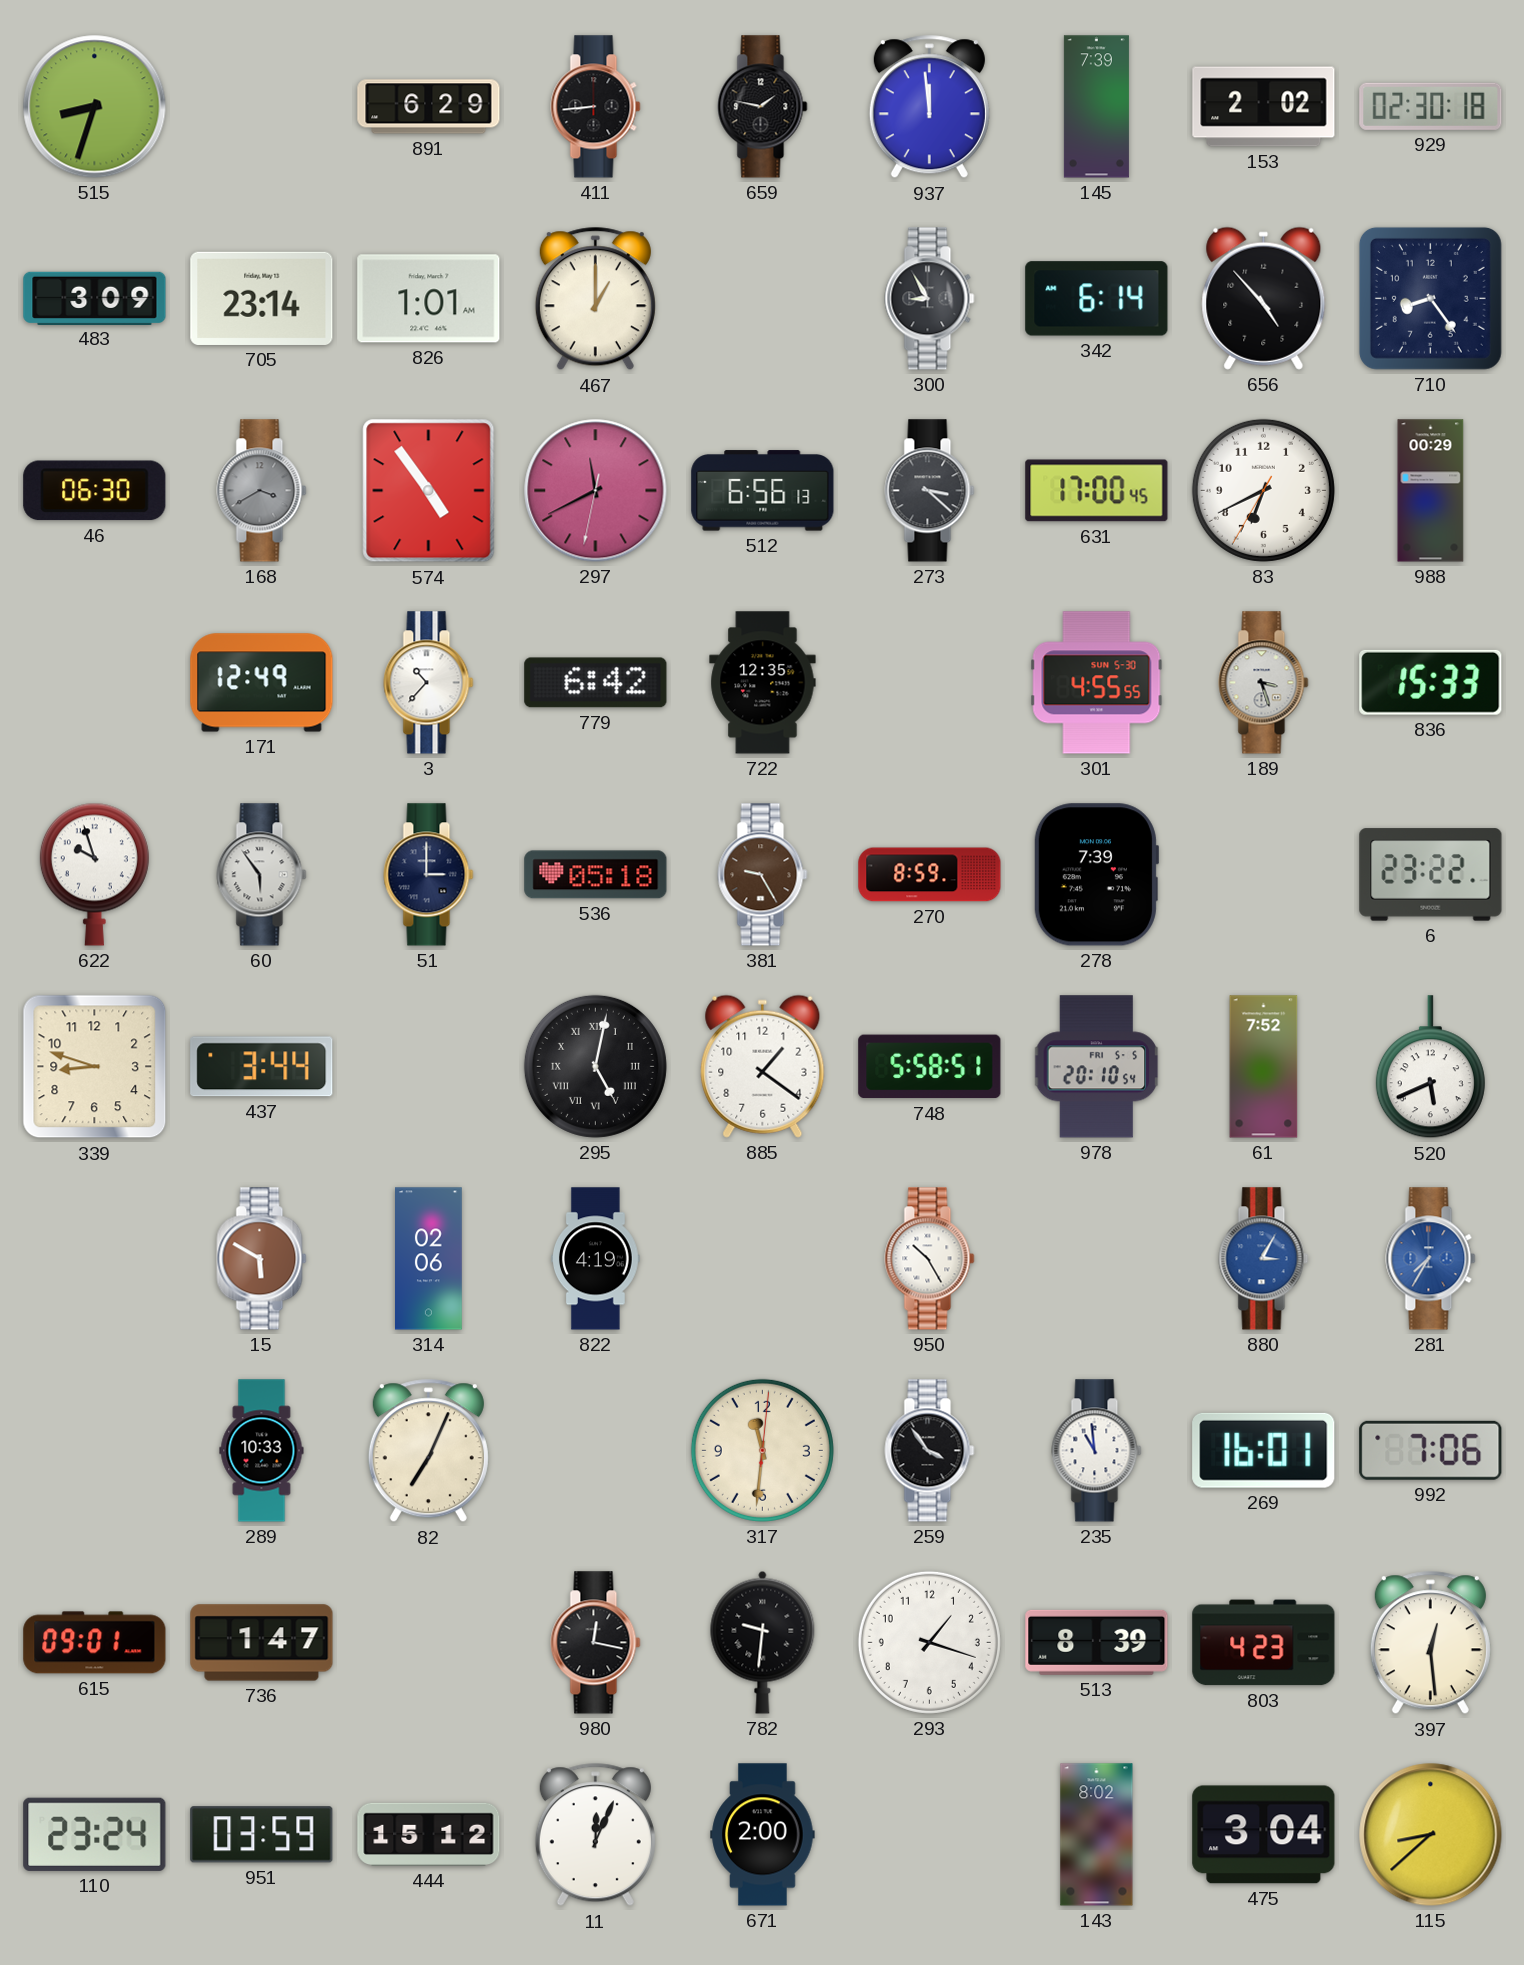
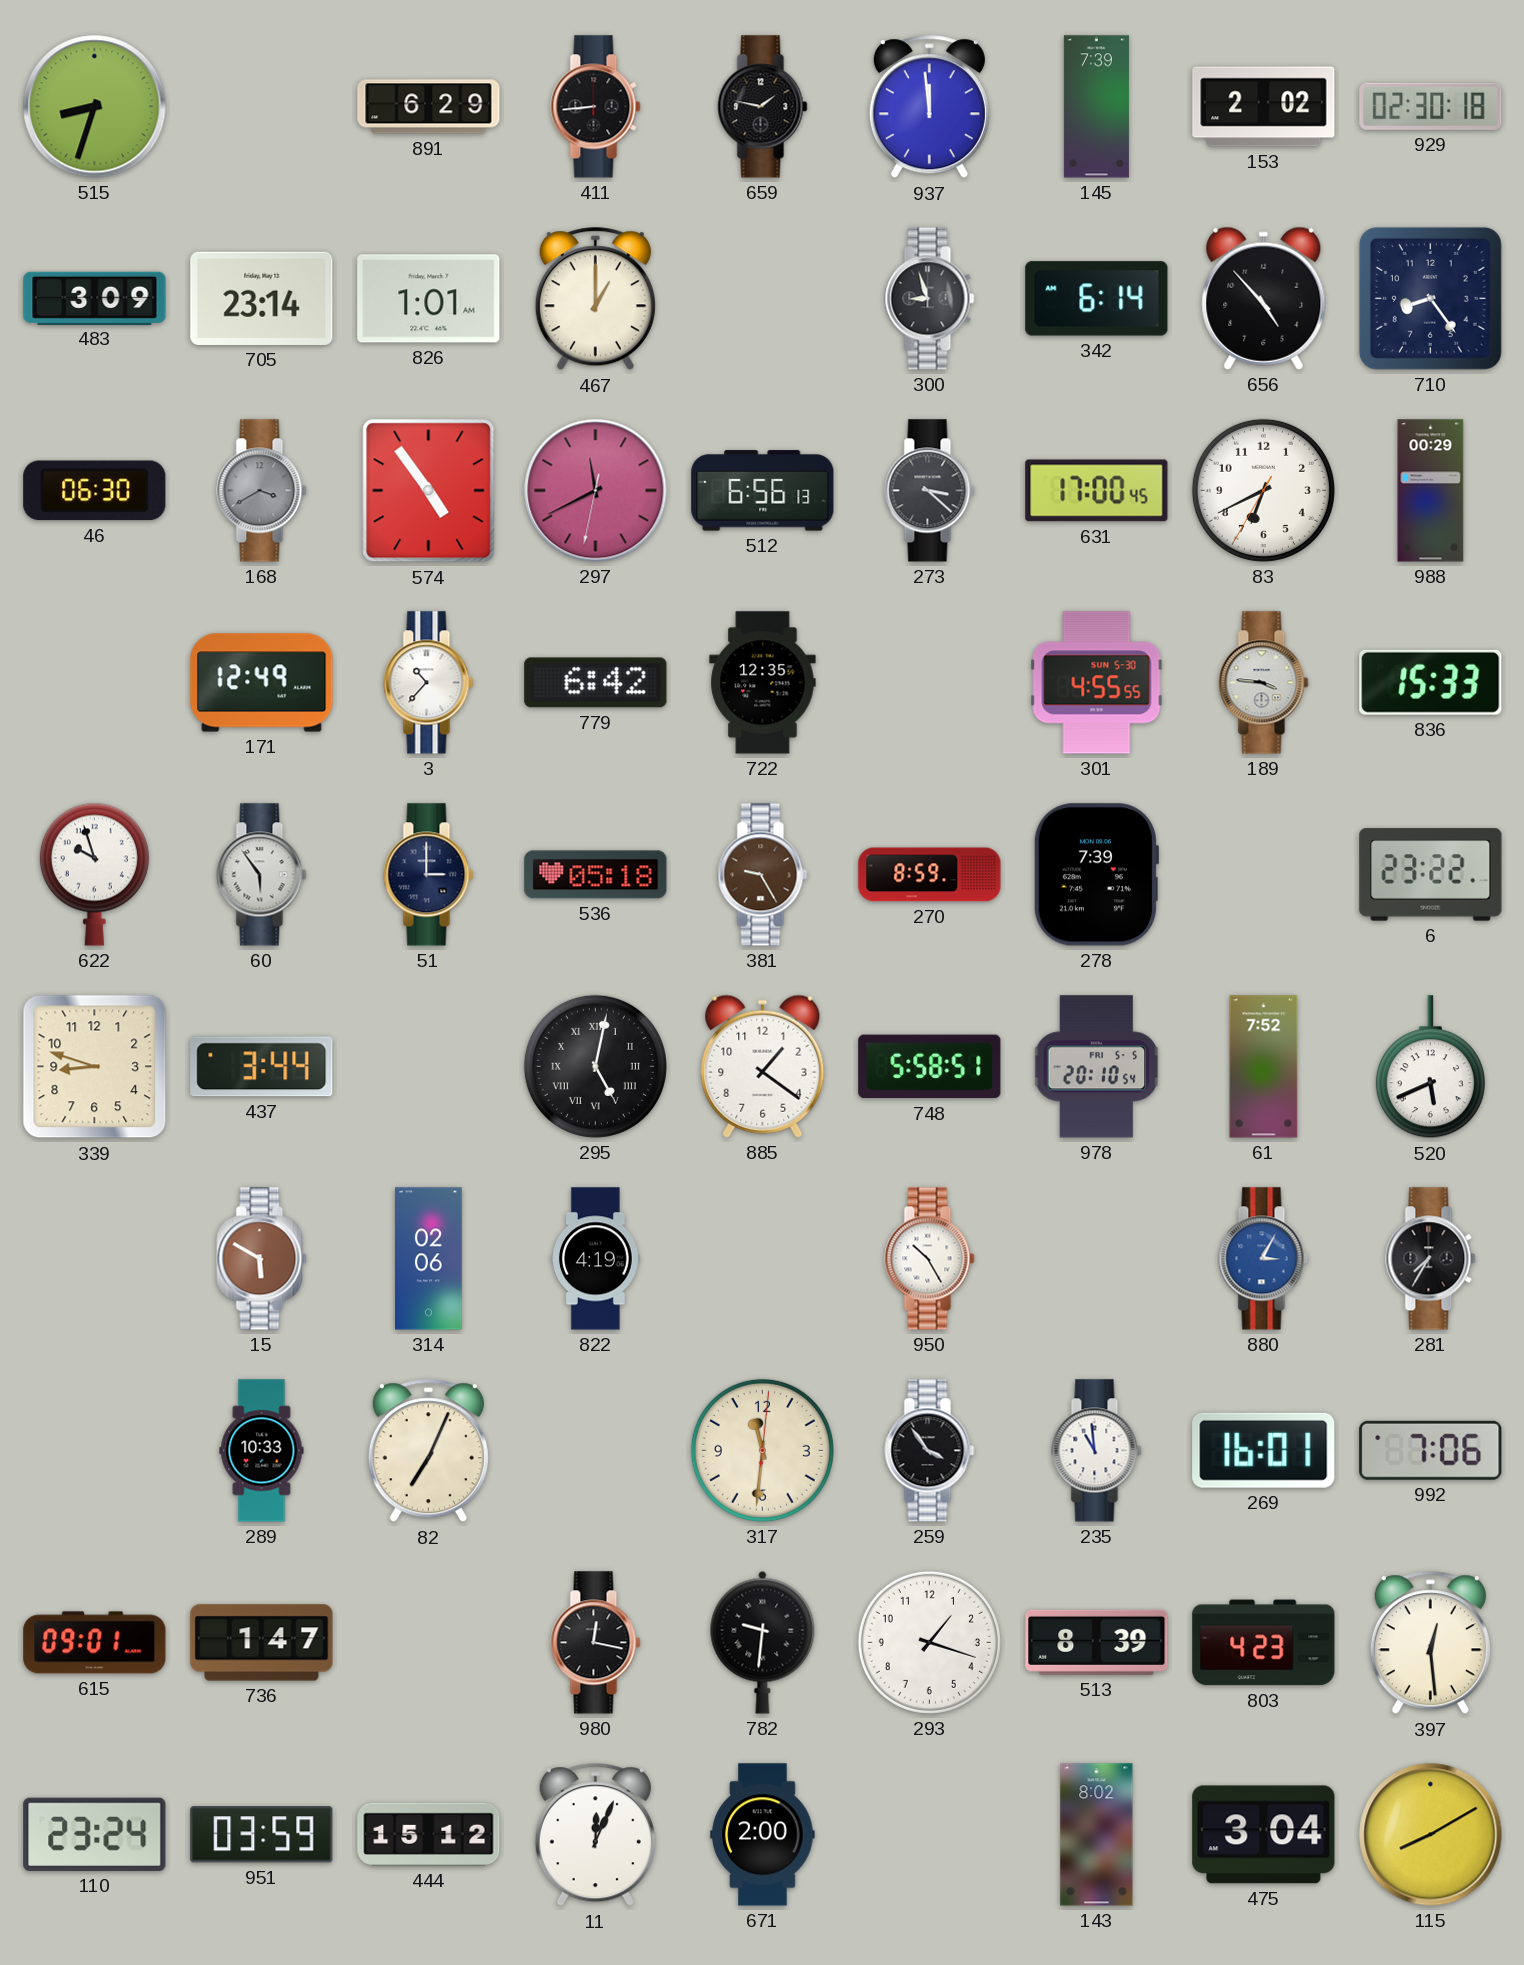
300: 8:55 -> 8:57 (930, 299)
189: 3:27 -> 3:46 (1264, 683)
281 dial: blue -> black (1431, 1259)
115: 8:38 -> 8:10 (1431, 1835)
